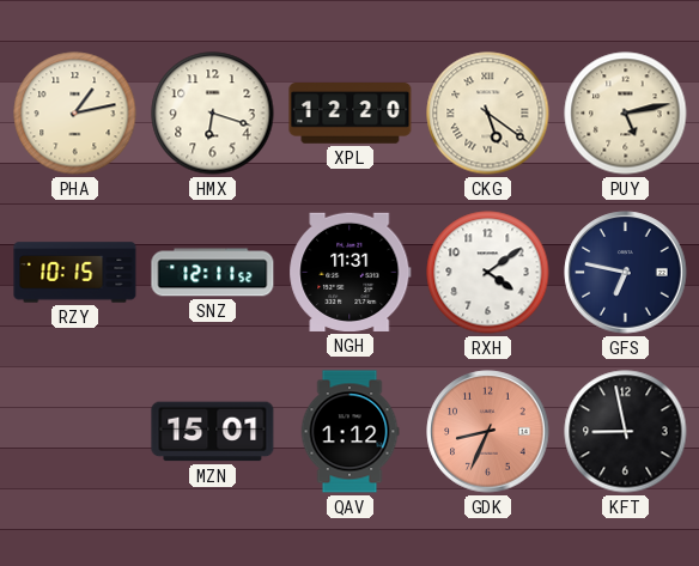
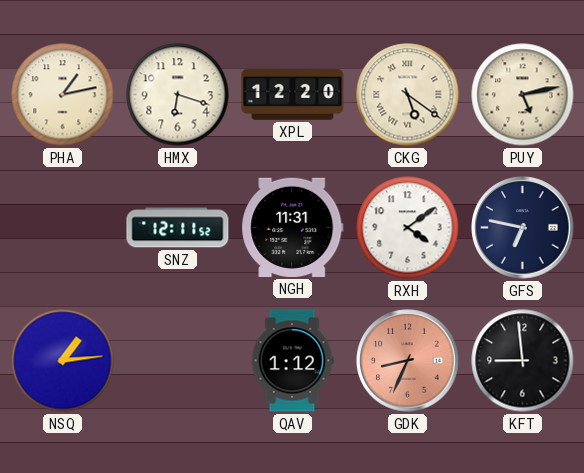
RZY: 10:15 -> none (75, 273)
NSQ: none -> 1:14 (63, 361)
MZN: 15:01 -> none (213, 432)
KFT: 8:58 -> 8:59 (523, 361)
